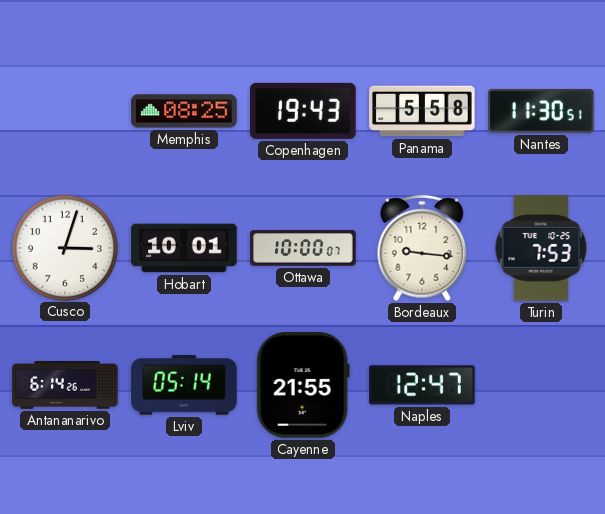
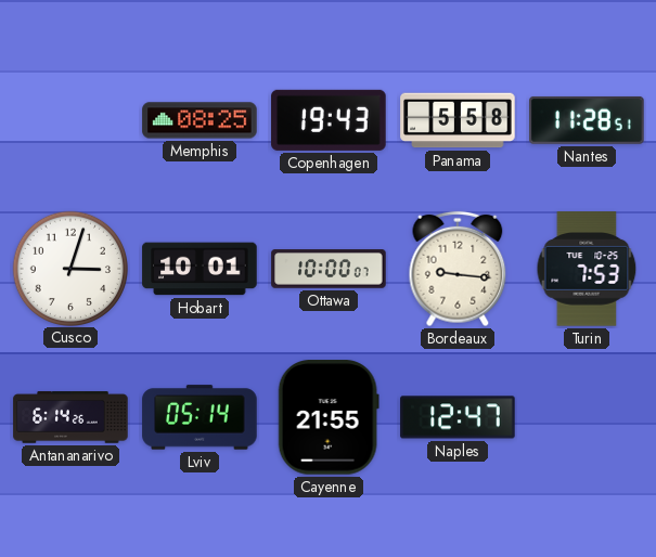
Nantes: 11:30 -> 11:28 (587, 120)
